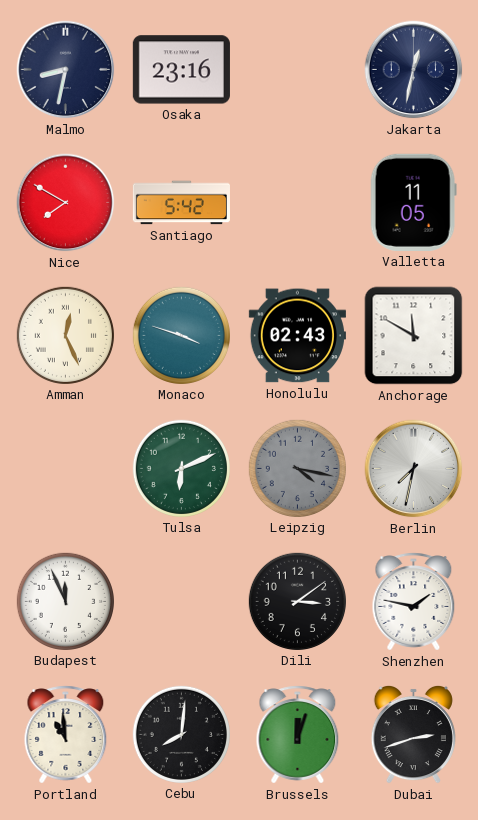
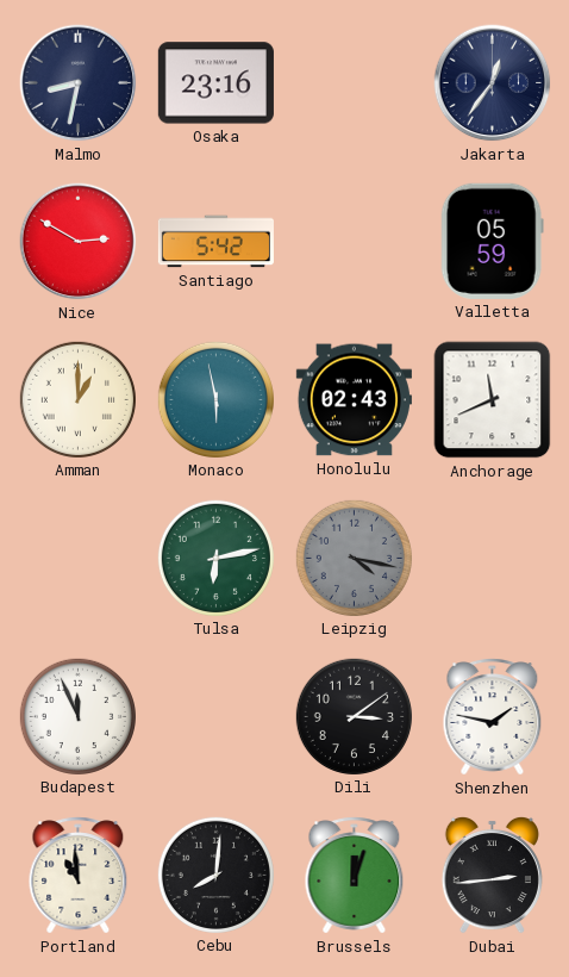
Jakarta: 12:32 -> 12:36 (493, 83)
Nice: 7:50 -> 2:50 (79, 242)
Valletta: 11:05 -> 05:59 (492, 241)
Amman: 12:26 -> 1:00 (77, 399)
Monaco: 3:48 -> 5:58 (215, 399)
Anchorage: 11:50 -> 11:41 (493, 400)
Tulsa: 6:11 -> 6:13 (215, 558)
Berlin: 7:32 -> none (414, 469)
Dubai: 2:42 -> 2:44 (492, 875)
